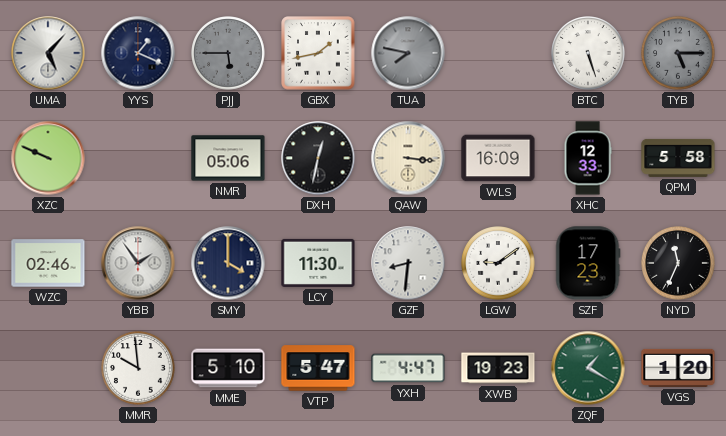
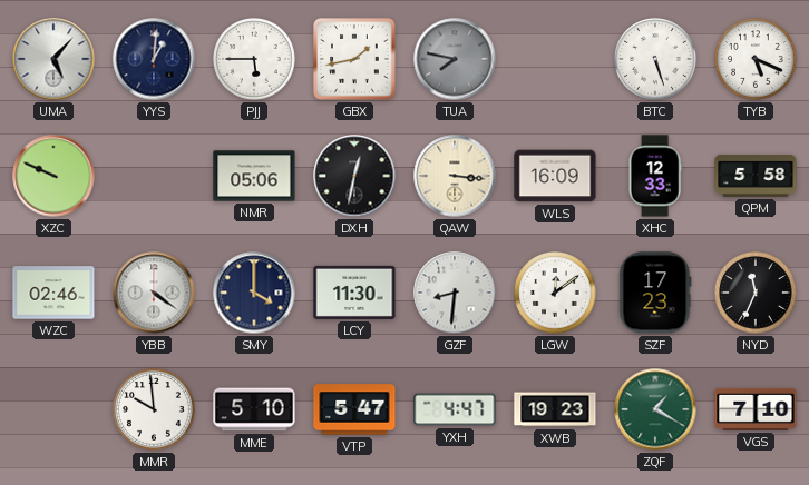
YYS: 1:19 -> 1:01 (154, 59)
PJJ dial: grey -> white (254, 59)
TYB: 5:15 -> 5:19 (756, 59)
TYB dial: grey -> white (756, 59)
YBB: 1:54 -> 4:21 (154, 293)
LGW: 9:09 -> 12:09 (555, 293)
VGS: 1:20 -> 7:10 (756, 409)
